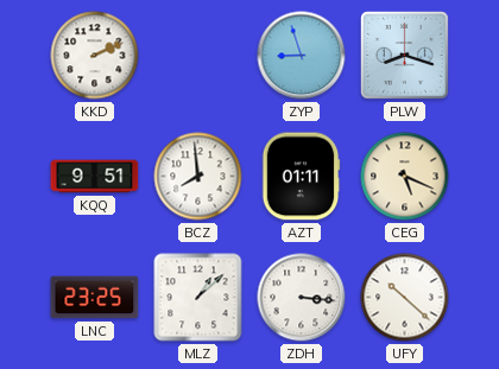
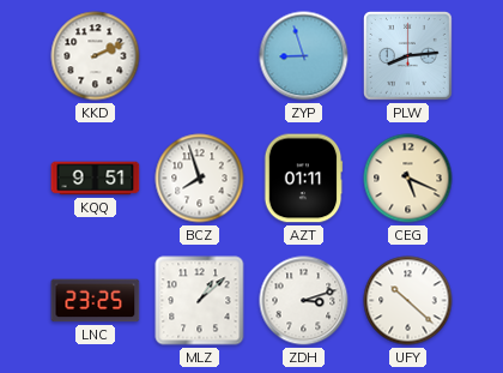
PLW: 8:18 -> 8:14 (408, 56)
BCZ: 7:59 -> 7:57 (200, 179)
ZDH: 3:16 -> 3:12 (304, 301)
